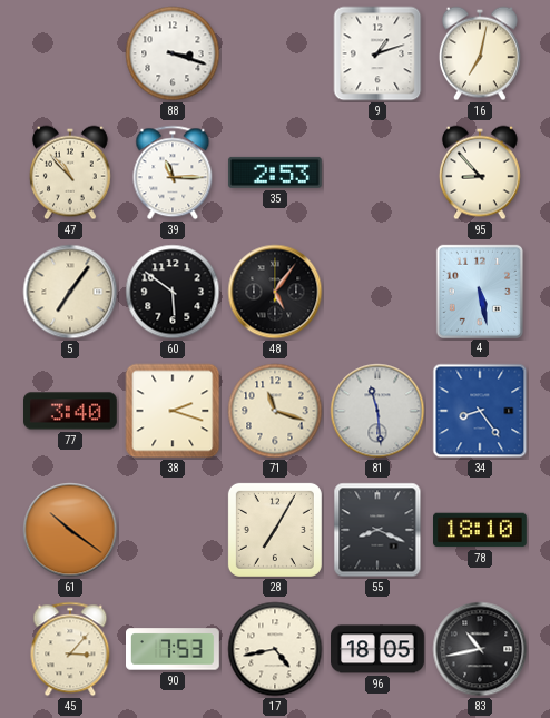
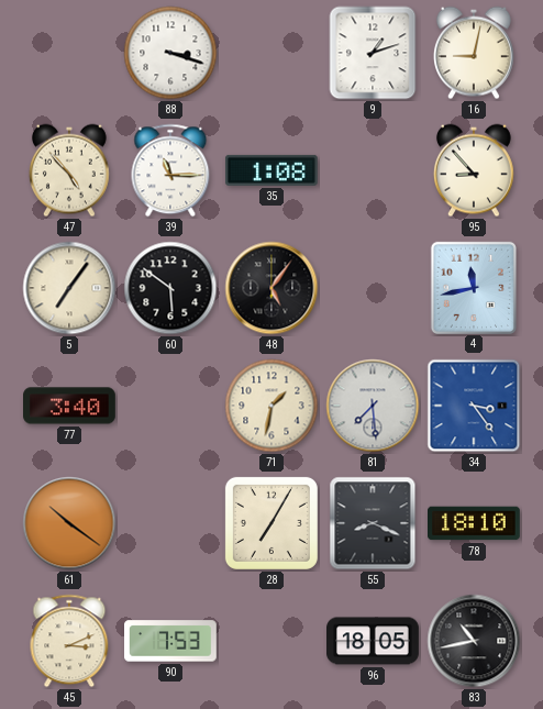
16: 7:02 -> 9:02 (474, 53)
47: 10:53 -> 4:53 (69, 170)
35: 2:53 -> 1:08 (271, 170)
4: 5:28 -> 11:43 (473, 287)
38: 2:18 -> none (173, 411)
71: 11:18 -> 1:32 (271, 406)
81: 11:29 -> 7:29 (373, 406)
34: 8:24 -> 3:24 (474, 406)
45: 3:07 -> 3:11 (69, 641)
17: 4:43 -> none (275, 649)
